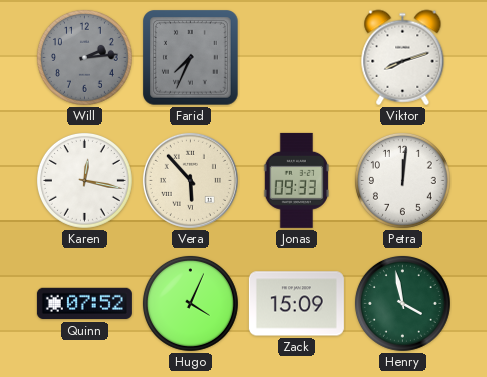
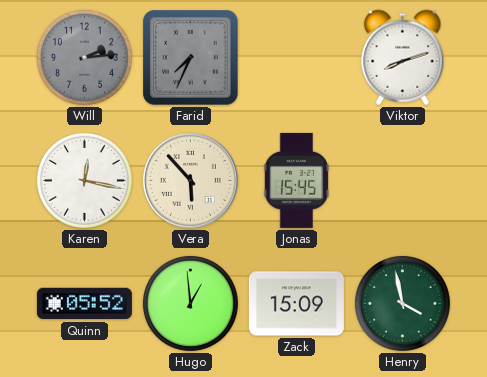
Jonas: 09:33 -> 15:45 (296, 180)
Petra: 12:01 -> none (402, 180)
Quinn: 07:52 -> 05:52 (84, 304)
Hugo: 4:04 -> 12:59 (190, 303)
